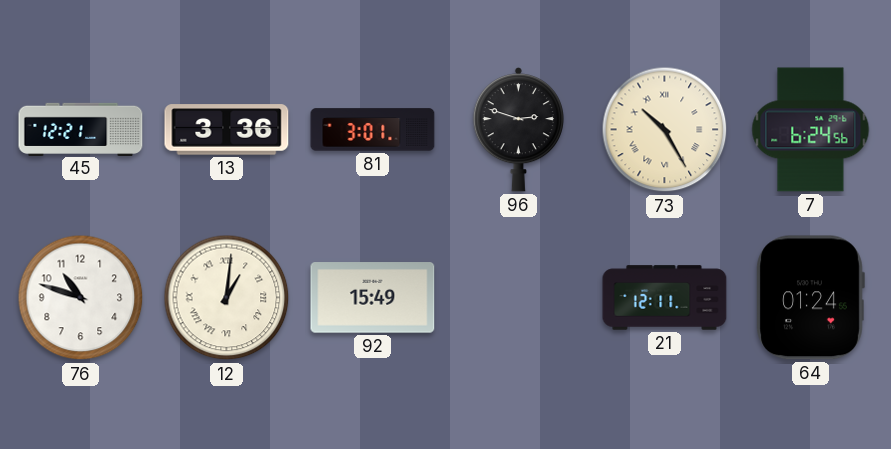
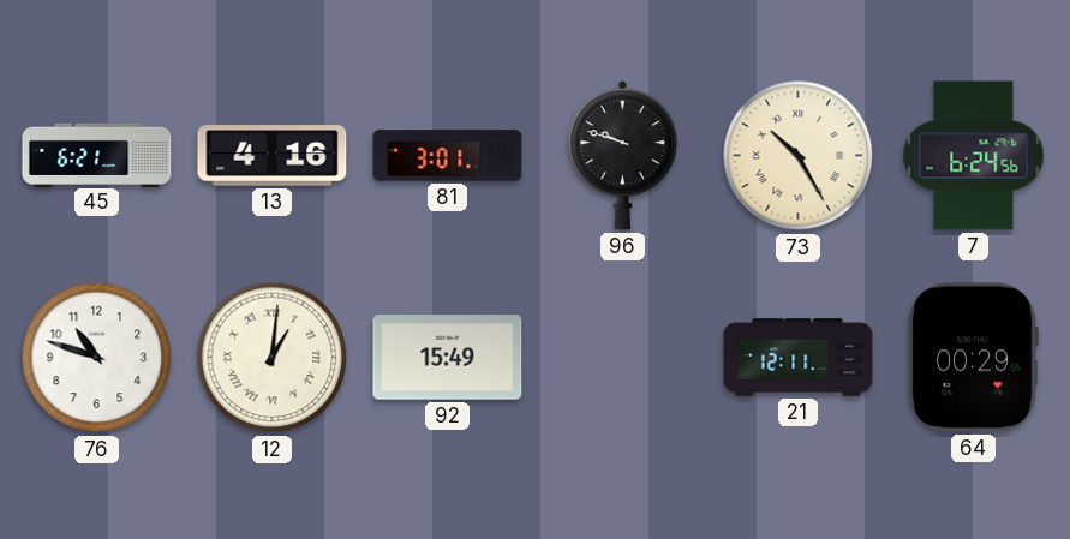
45: 12:21 -> 6:21 (97, 155)
13: 3:36 -> 4:16 (273, 156)
96: 2:48 -> 9:48 (622, 156)
64: 01:24 -> 00:29 (973, 358)
